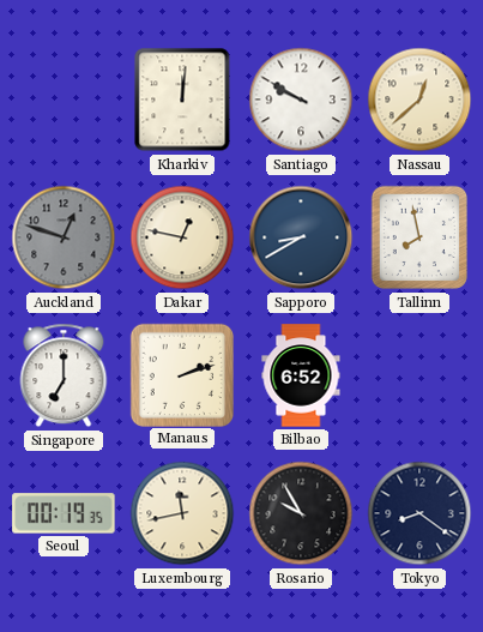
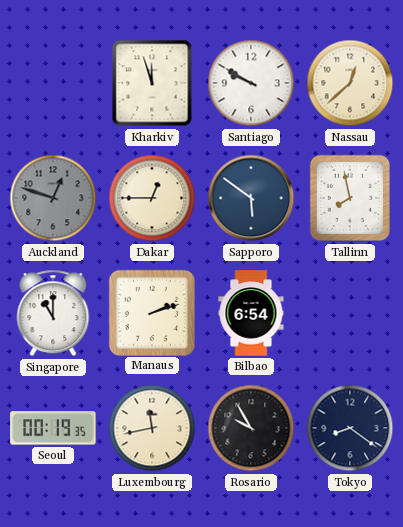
Kharkiv: 12:01 -> 11:57 (152, 83)
Dakar: 12:47 -> 12:45 (152, 198)
Sapporo: 8:40 -> 5:51 (251, 198)
Singapore: 7:00 -> 11:00 (53, 313)
Bilbao: 6:52 -> 6:54 (251, 313)
